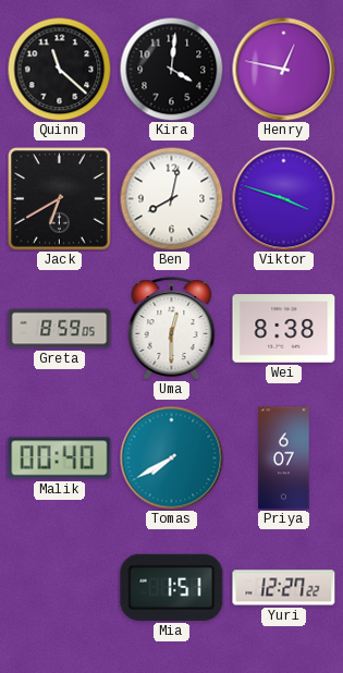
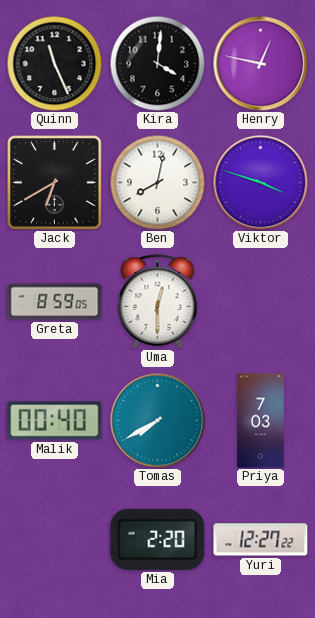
Quinn: 11:22 -> 11:26 (54, 63)
Wei: 8:38 -> none (284, 329)
Priya: 6:07 -> 7:03 (261, 421)
Mia: 1:51 -> 2:20 (158, 539)
